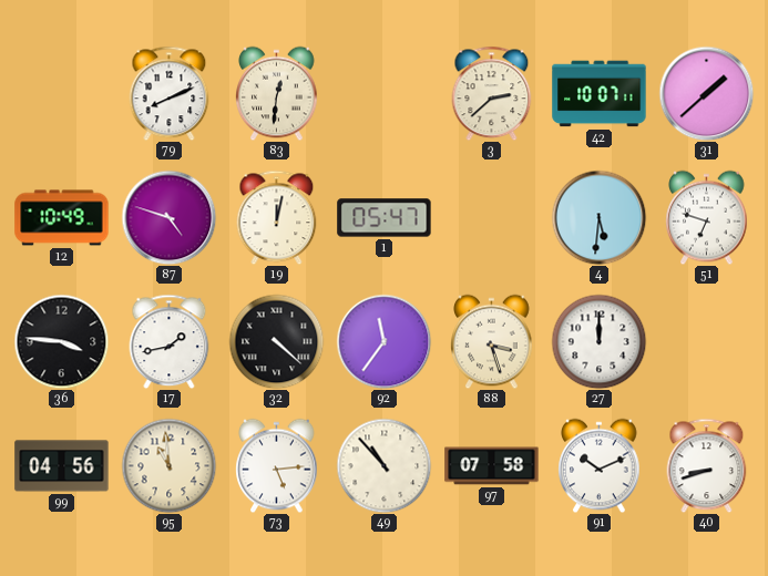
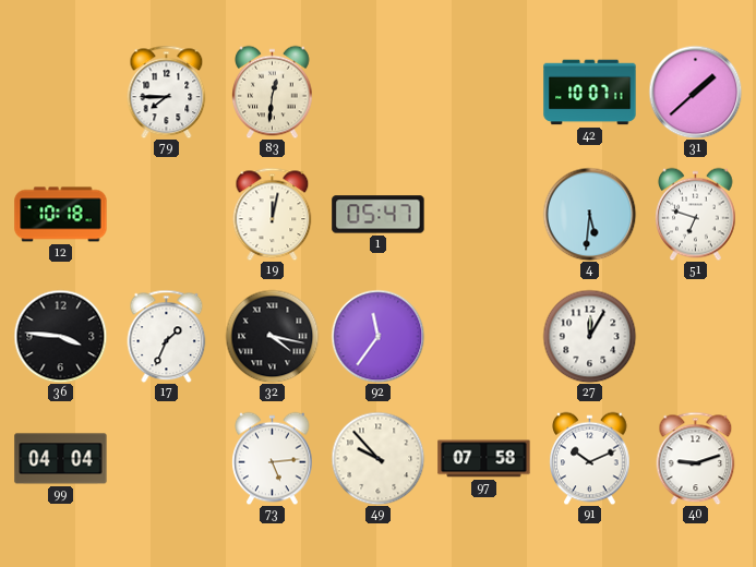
79: 8:11 -> 7:45 (167, 92)
3: 2:38 -> none (492, 93)
12: 10:49 -> 10:18 (61, 215)
87: 4:48 -> none (168, 217)
17: 1:43 -> 1:34 (167, 336)
32: 4:22 -> 4:17 (272, 336)
88: 3:27 -> none (492, 341)
27: 12:00 -> 12:05 (589, 336)
99: 04:56 -> 04:04 (61, 459)
95: 10:59 -> none (168, 465)
49: 10:53 -> 9:53 (377, 458)
40: 8:42 -> 9:12 (696, 458)
